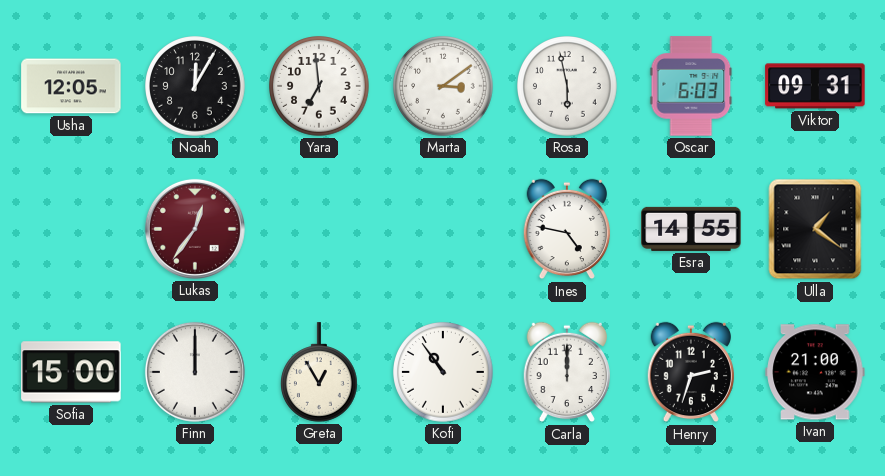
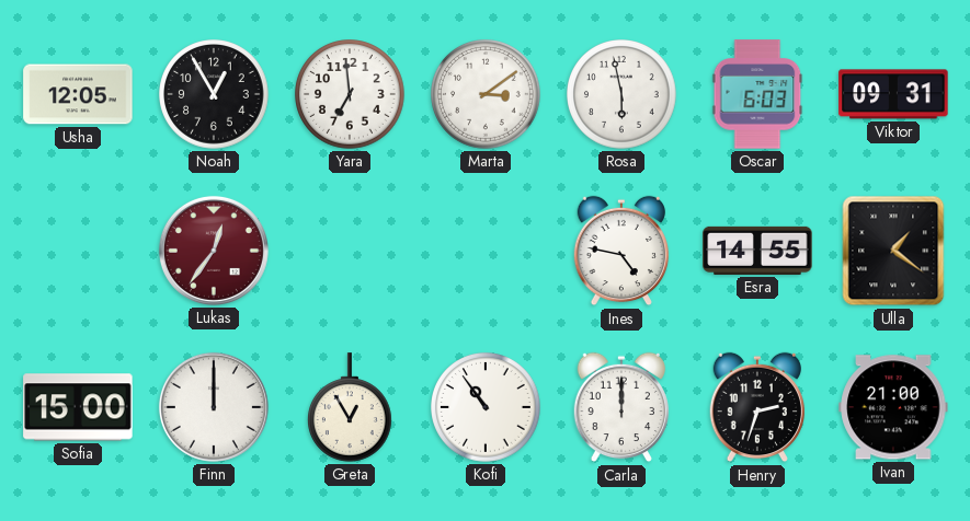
Noah: 12:05 -> 12:55 (214, 94)
